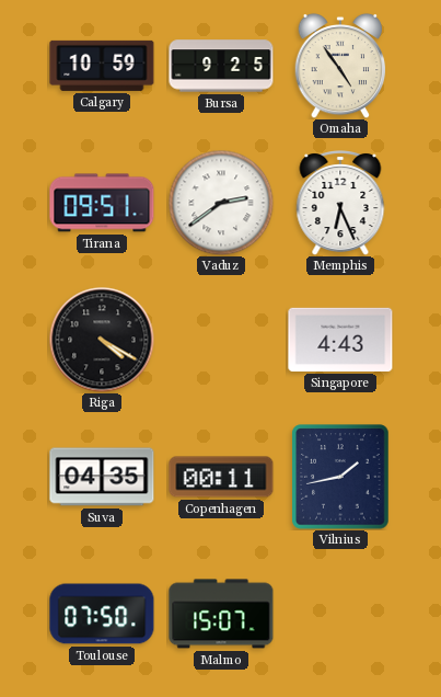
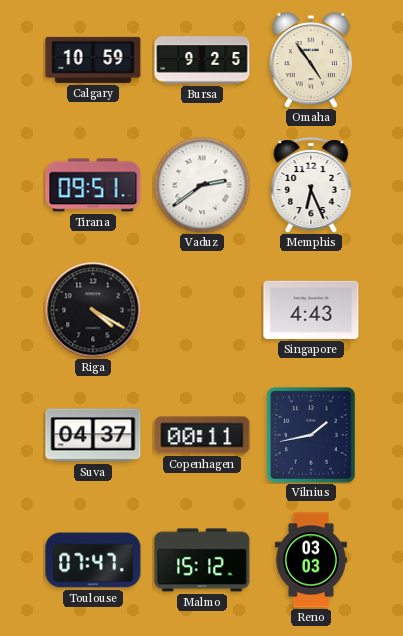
Suva: 04:35 -> 04:37 (93, 435)
Toulouse: 07:50 -> 07:47 (93, 560)
Malmo: 15:07 -> 15:12 (202, 560)
Reno: none -> 03:03 (311, 560)
